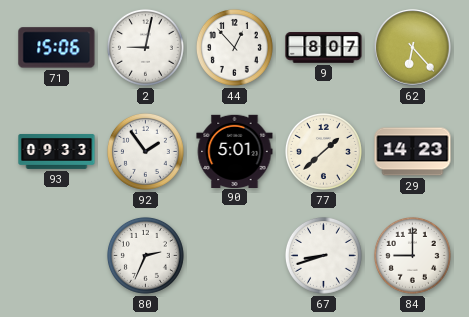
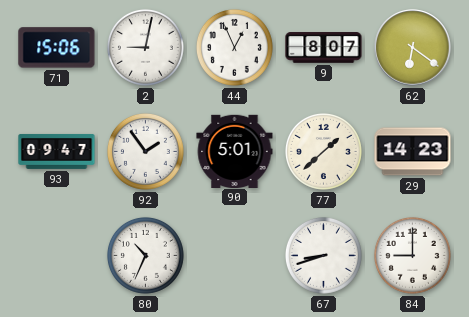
44: 12:53 -> 12:56 (234, 47)
62: 6:23 -> 6:21 (413, 48)
93: 09:33 -> 09:47 (57, 151)
80: 2:34 -> 10:34 (145, 255)
